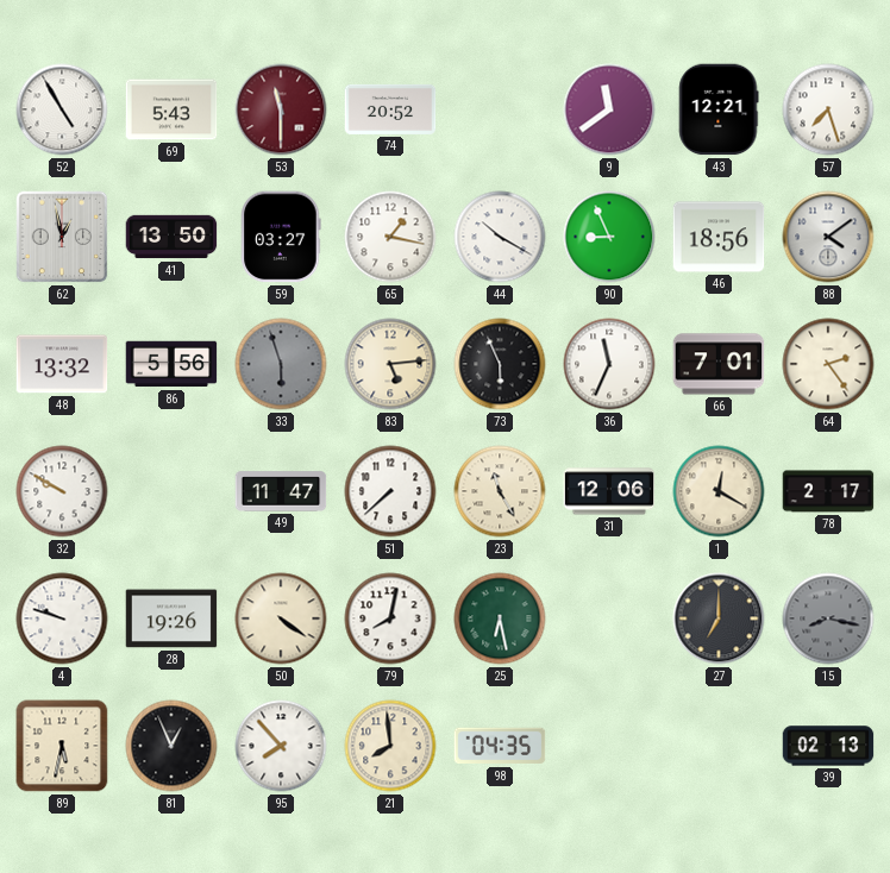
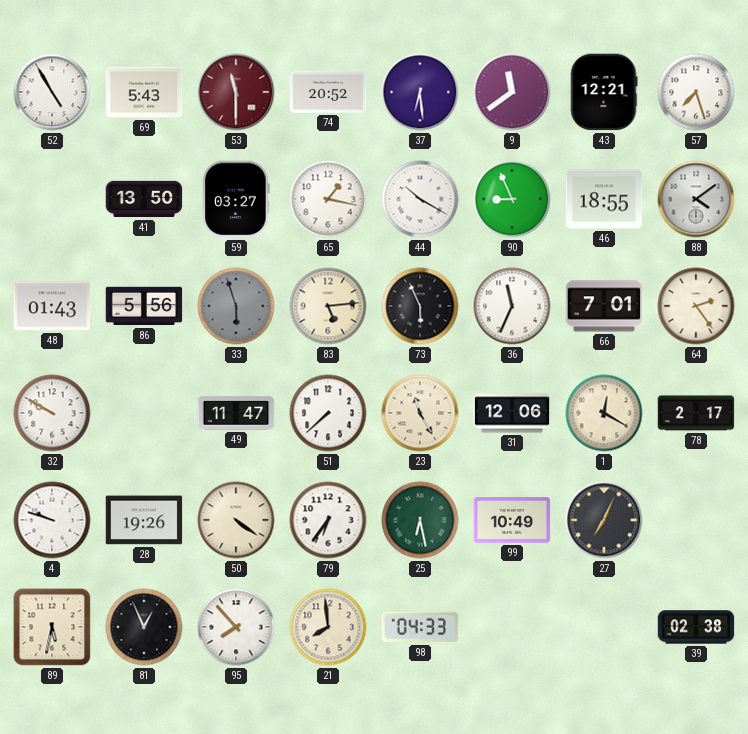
37: none -> 6:29 (420, 92)
62: 12:58 -> none (62, 237)
46: 18:56 -> 18:55 (604, 199)
48: 13:32 -> 01:43 (52, 306)
79: 8:02 -> 6:36 (328, 520)
99: none -> 10:49 (512, 520)
27: 7:00 -> 7:04 (604, 520)
15: 8:17 -> none (828, 618)
98: 04:35 -> 04:33 (420, 627)
39: 02:13 -> 02:38 (696, 627)
